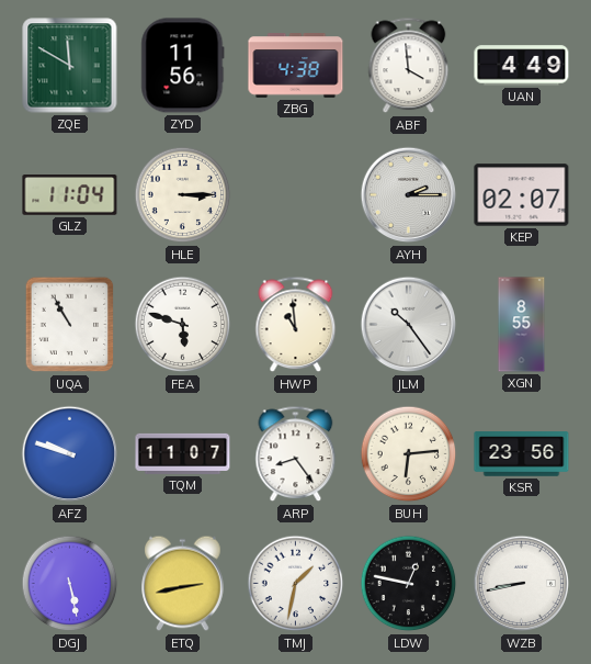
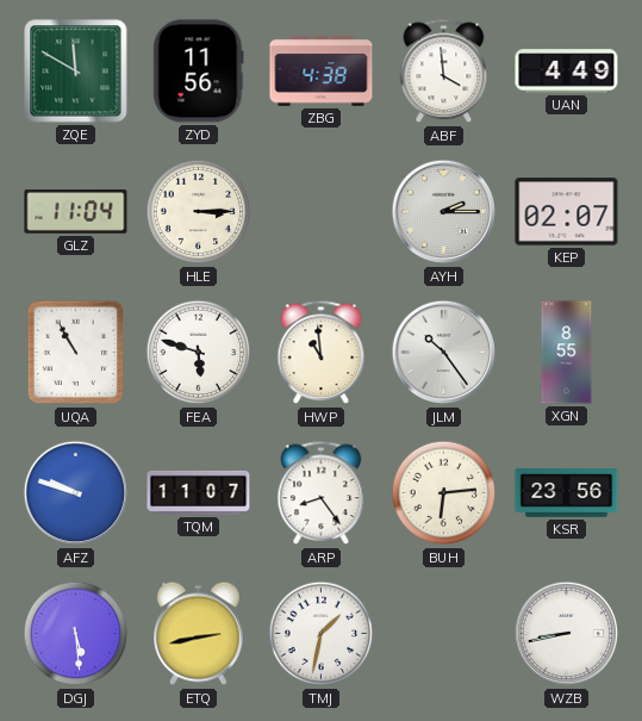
DGJ: 5:28 -> 5:29 (76, 634)
LDW: 12:47 -> none (409, 584)
